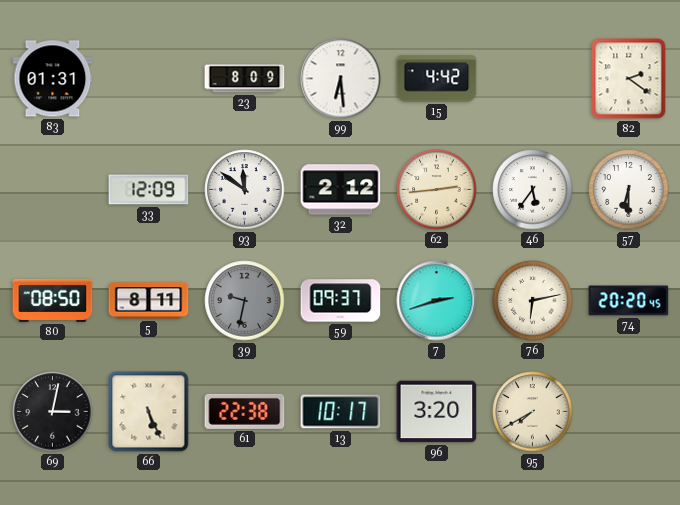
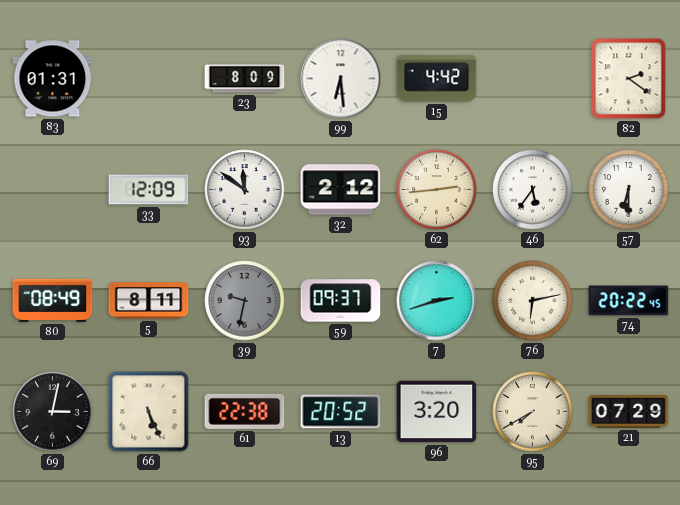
80: 08:50 -> 08:49 (53, 300)
74: 20:20 -> 20:22 (629, 301)
13: 10:17 -> 20:52 (341, 412)
21: none -> 07:29 (629, 412)
